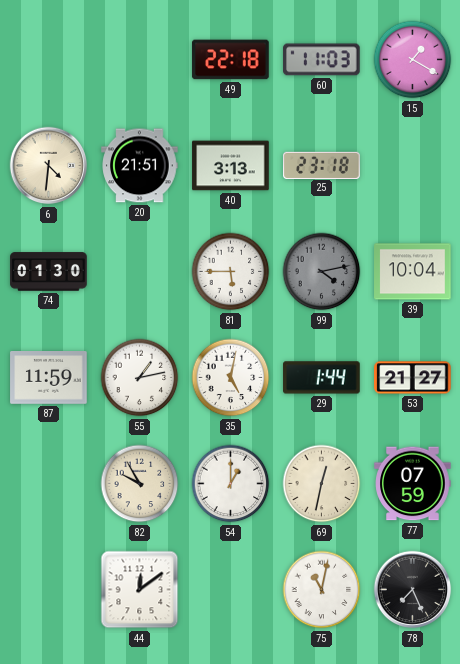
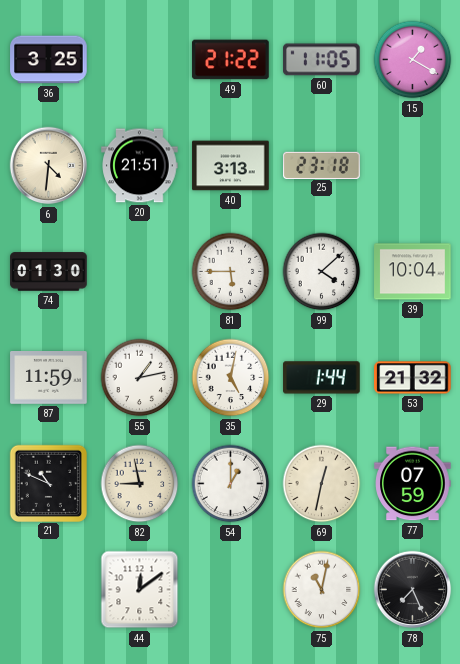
36: none -> 3:25 (49, 60)
49: 22:18 -> 21:22 (231, 60)
60: 11:03 -> 11:05 (322, 60)
99: 4:13 -> 4:08 (322, 272)
99 dial: grey -> white (322, 272)
53: 21:27 -> 21:32 (413, 378)
21: none -> 10:49 (48, 483)
82: 9:55 -> 8:58 (140, 484)
